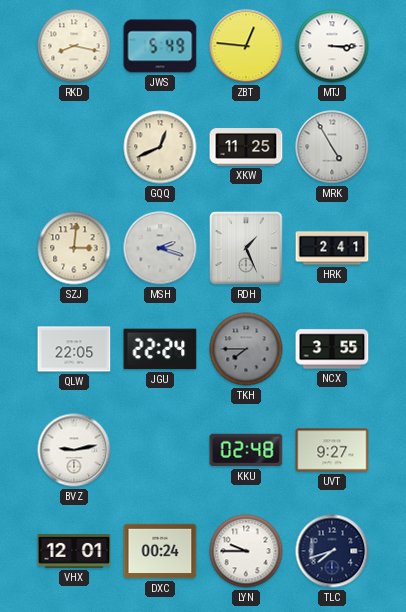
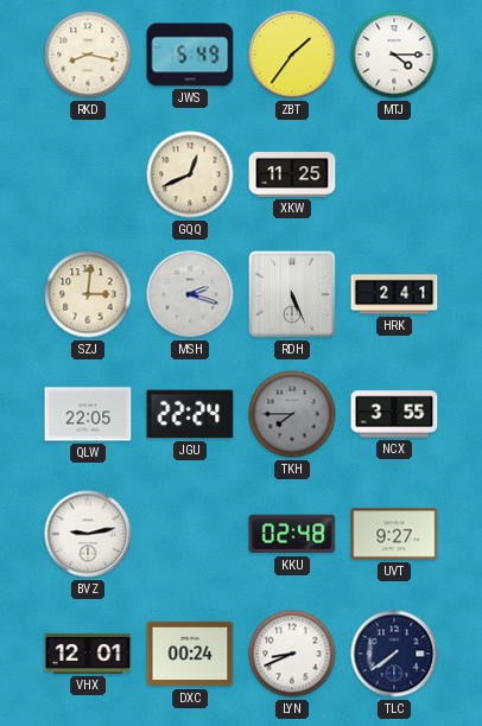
ZBT: 12:46 -> 1:36 (292, 55)
MTJ: 3:15 -> 4:15 (394, 55)
MRK: 4:55 -> none (332, 147)
RDH: 1:26 -> 5:26 (292, 294)
LYN: 9:45 -> 8:41 (292, 654)
TLC: 7:42 -> 7:39 (394, 654)
